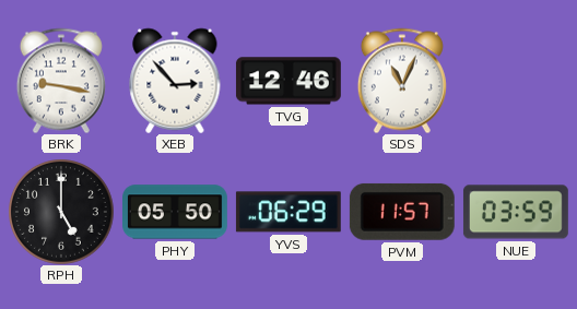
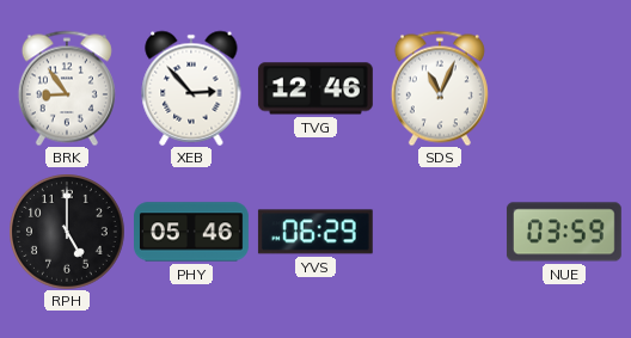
BRK: 9:17 -> 8:54 (67, 88)
PHY: 05:50 -> 05:46 (192, 232)
PVM: 11:57 -> none (402, 212)
